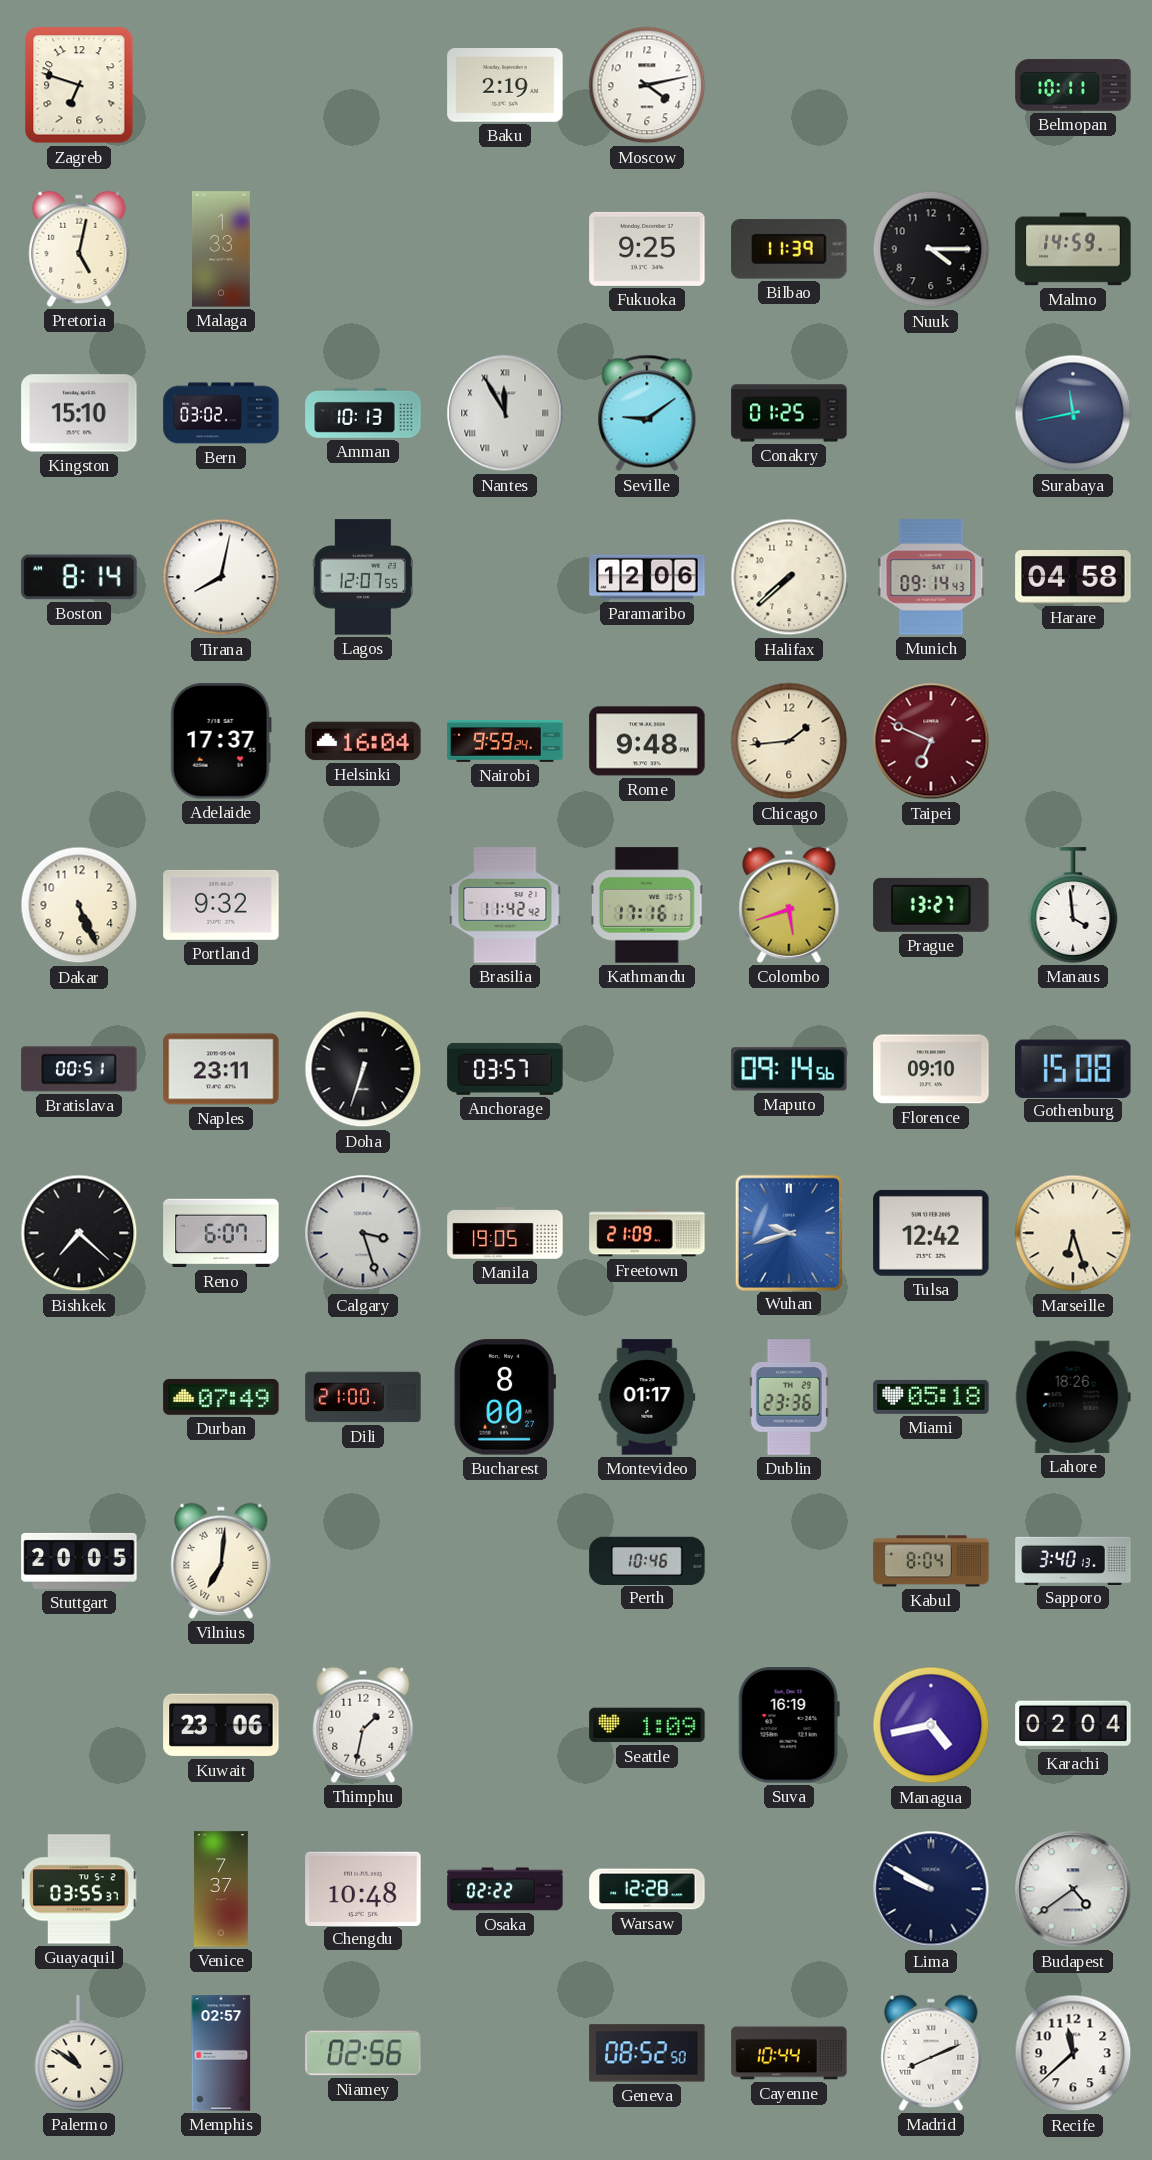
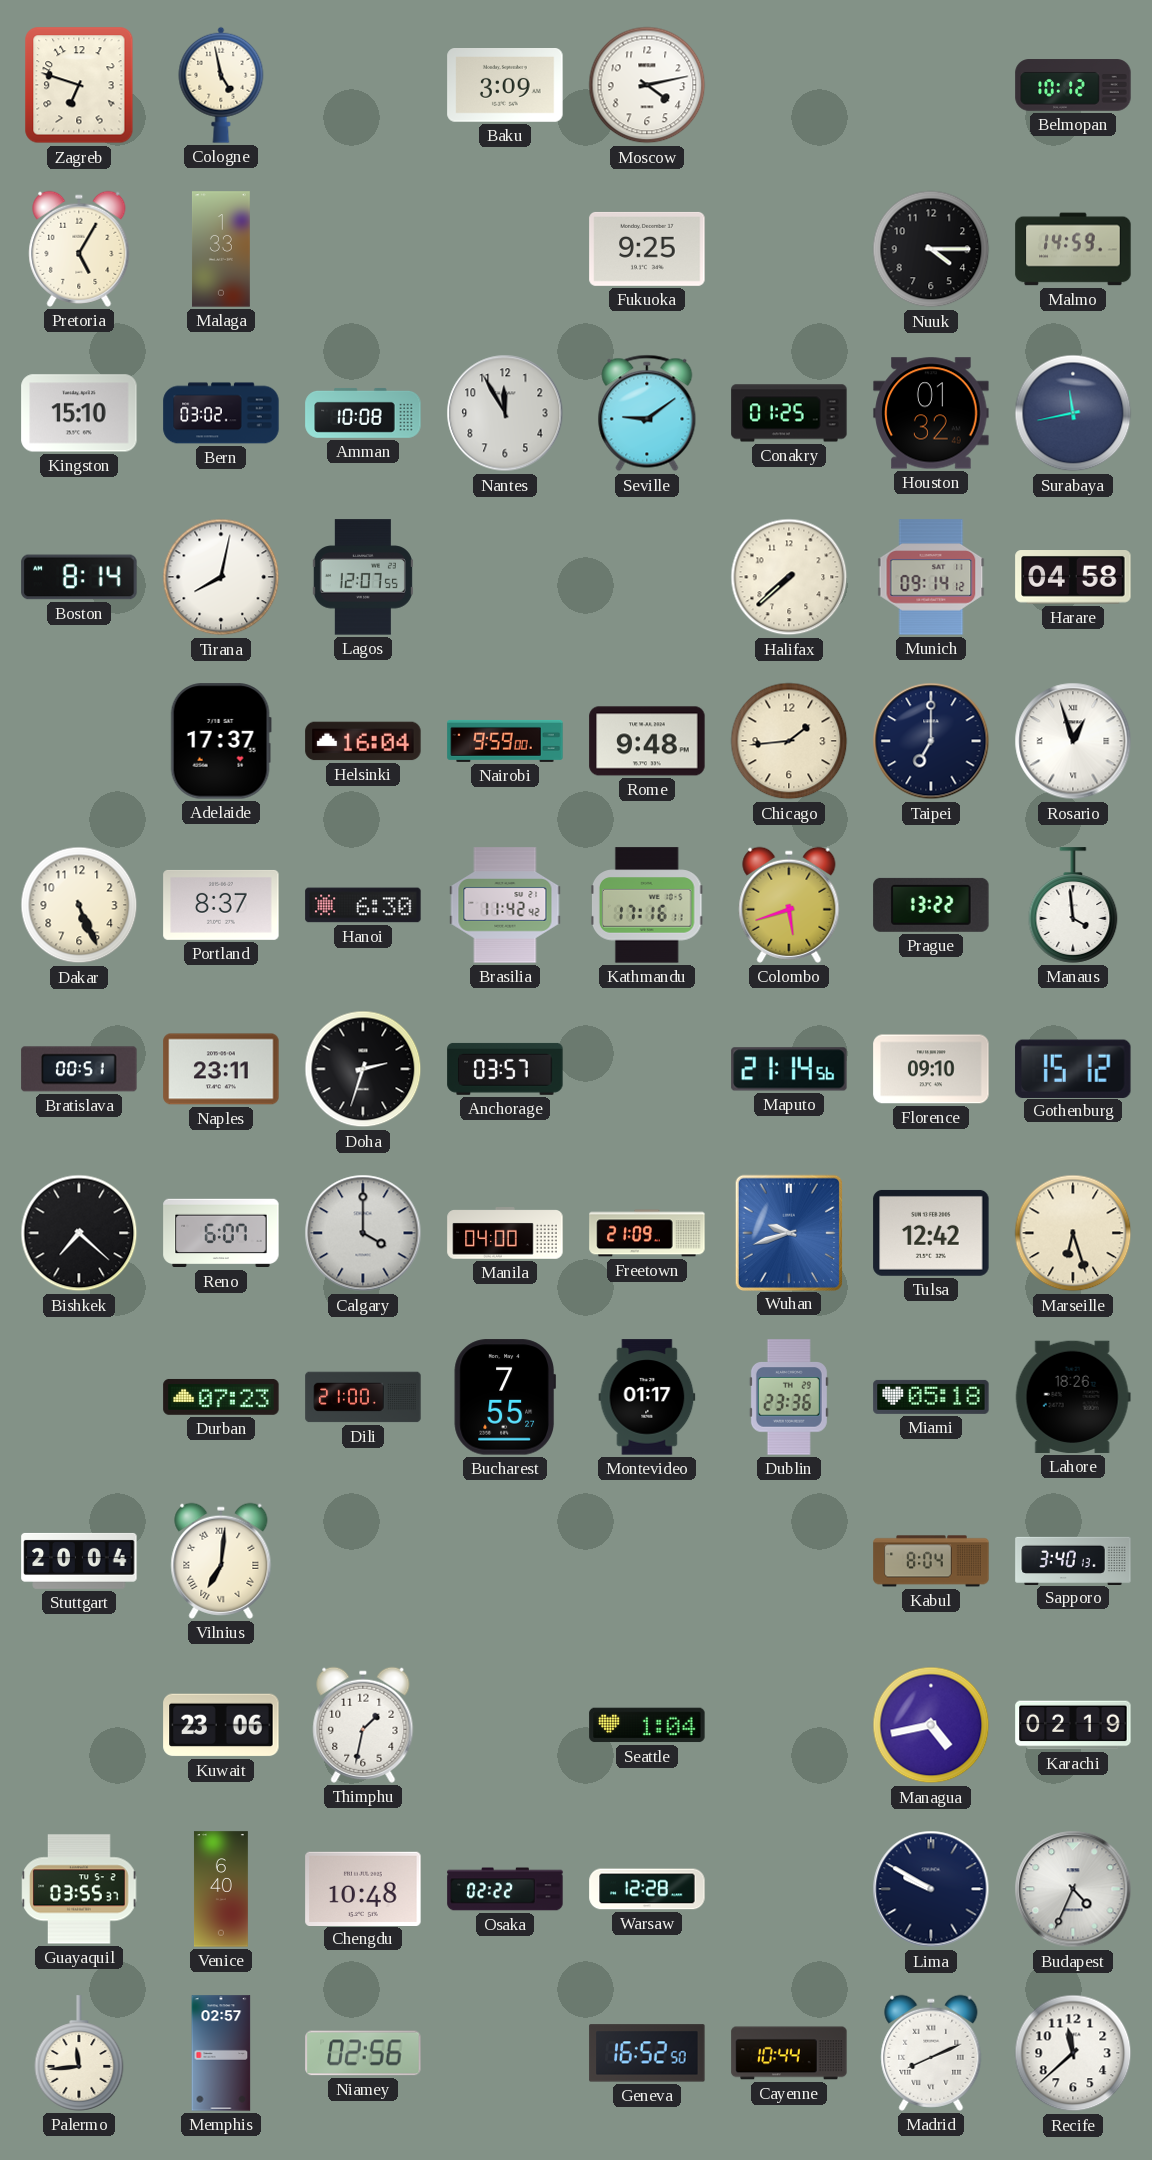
Cologne: none -> 4:58 (221, 85)
Baku: 2:19 -> 3:09 (505, 86)
Belmopan: 10:11 -> 10:12 (1073, 85)
Pretoria: 5:02 -> 5:05 (79, 249)
Bilbao: 11:39 -> none (789, 249)
Amman: 10:13 -> 10:08 (363, 413)
Nantes numerals: Roman -> Arabic (505, 413)
Houston: none -> 01:32 (931, 413)
Paramaribo: 12:06 -> none (647, 577)
Munich: 09:14:43 -> 09:14:12 (931, 577)
Nairobi: 9:59:24 -> 9:59:00 (505, 741)
Taipei: 6:49 -> 7:00 (931, 741)
Taipei dial: burgundy -> navy (931, 741)
Rosario: none -> 12:57 (1073, 741)
Portland: 9:32 -> 8:37 (221, 905)
Hanoi: none -> 6:30 (363, 905)
Prague: 13:27 -> 13:22 (931, 905)
Doha: 6:33 -> 2:33 (363, 1069)
Maputo: 09:14 -> 21:14 (789, 1069)
Gothenburg: 15:08 -> 15:12 (1073, 1068)
Calgary: 3:27 -> 4:00 (363, 1233)
Manila: 19:05 -> 04:00 (505, 1233)
Durban: 07:49 -> 07:23 (221, 1397)
Bucharest: 8:00 -> 7:55 (505, 1397)
Stuttgart: 20:05 -> 20:04 (79, 1561)
Perth: 10:46 -> none (647, 1560)
Seattle: 1:09 -> 1:04 (647, 1725)
Suva: 16:19 -> none (789, 1725)
Karachi: 02:04 -> 02:19 (1073, 1725)
Venice: 7:37 -> 6:40 (221, 1889)
Budapest: 4:39 -> 4:34 (1073, 1889)
Palermo: 10:51 -> 11:44 (79, 2053)
Geneva: 08:52 -> 16:52 (647, 2053)
